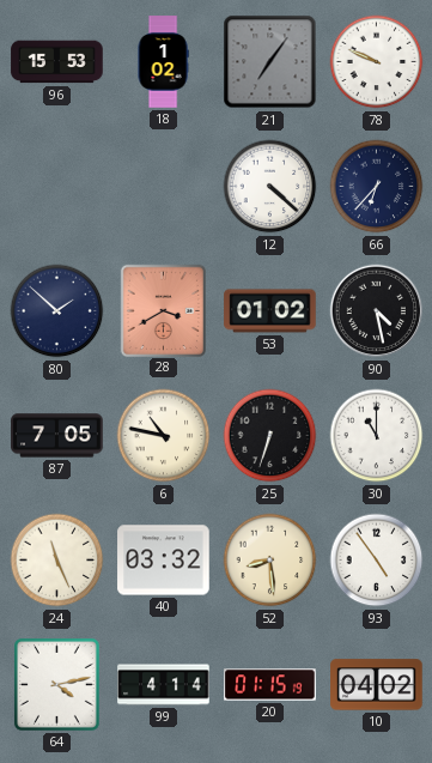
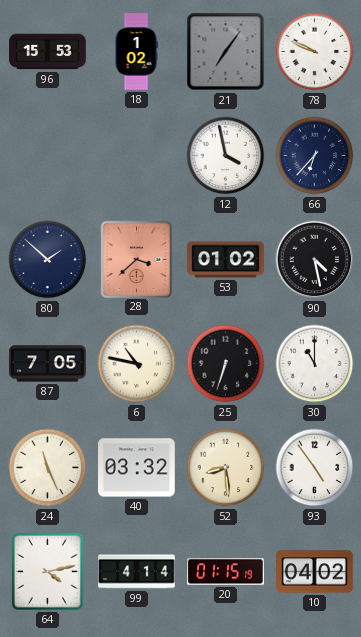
12: 4:22 -> 3:58 (226, 156)
28: 3:40 -> 3:38 (136, 259)
